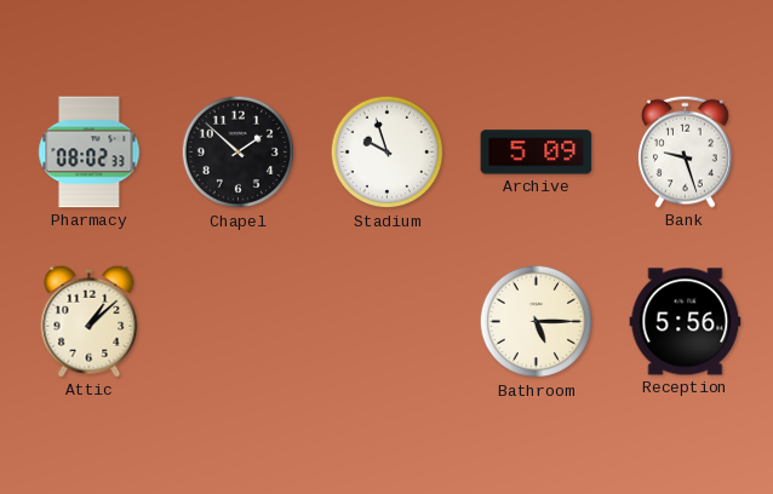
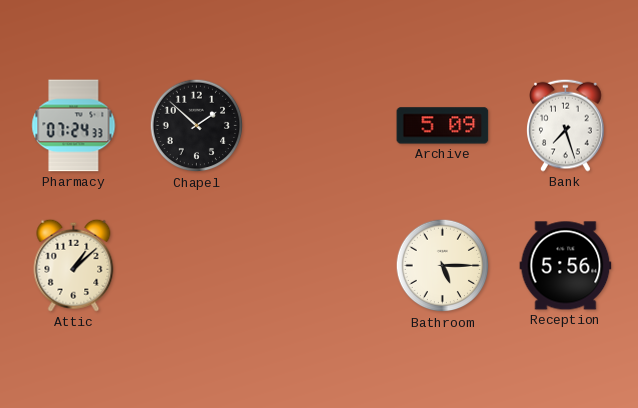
Pharmacy: 08:02 -> 07:24 (74, 126)
Stadium: 9:57 -> none (388, 153)
Bank: 9:27 -> 7:27 (566, 125)
